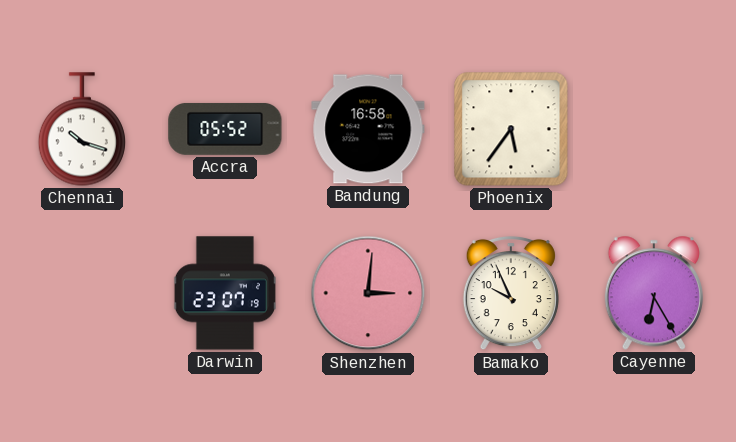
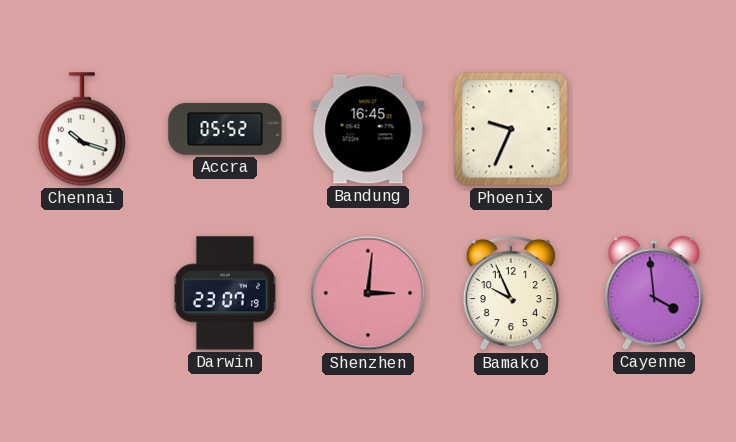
Bandung: 16:58 -> 16:45 (368, 129)
Phoenix: 5:36 -> 9:34 (511, 129)
Cayenne: 6:25 -> 3:59 (654, 293)
